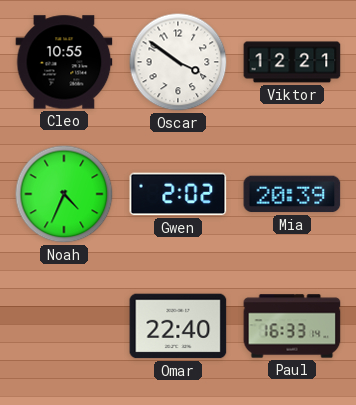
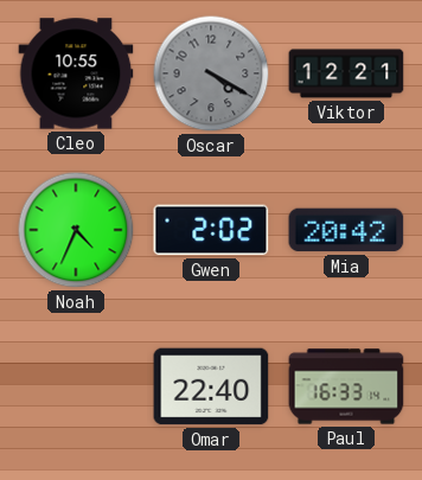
Oscar: 3:51 -> 4:20 (211, 73)
Oscar dial: white -> grey (211, 73)
Mia: 20:39 -> 20:42 (346, 230)
